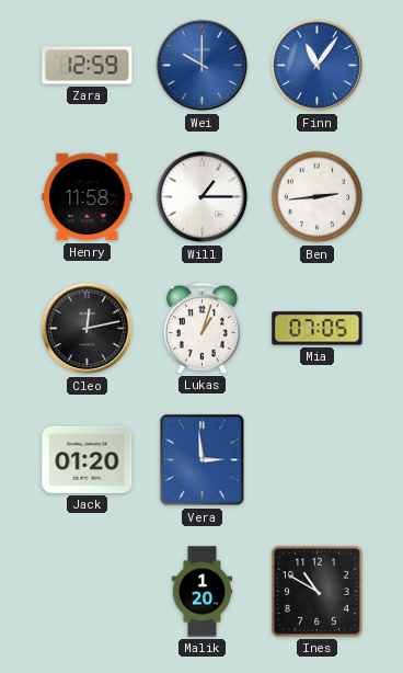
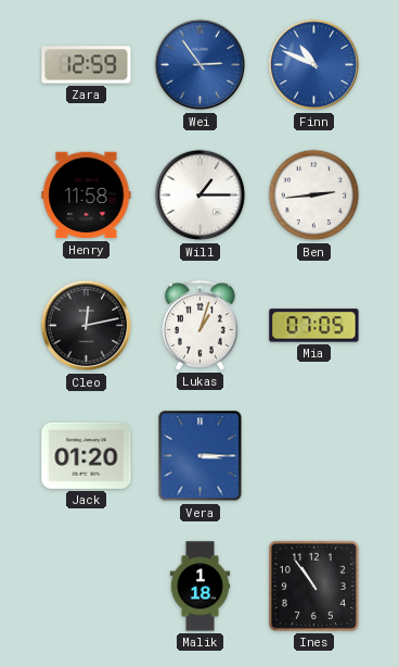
Wei: 10:00 -> 2:54 (201, 65)
Finn: 11:06 -> 10:49 (314, 65)
Vera: 2:59 -> 3:15 (201, 456)
Malik: 1:20 -> 1:18 (201, 587)
Ines: 10:50 -> 10:54 (313, 586)
